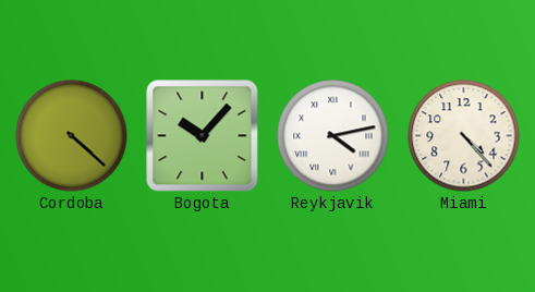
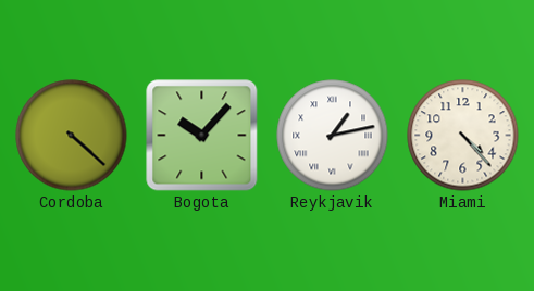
Reykjavik: 4:13 -> 1:13 (333, 136)
